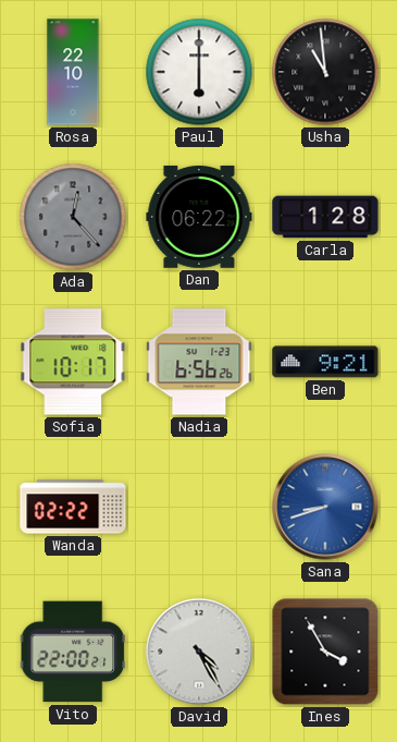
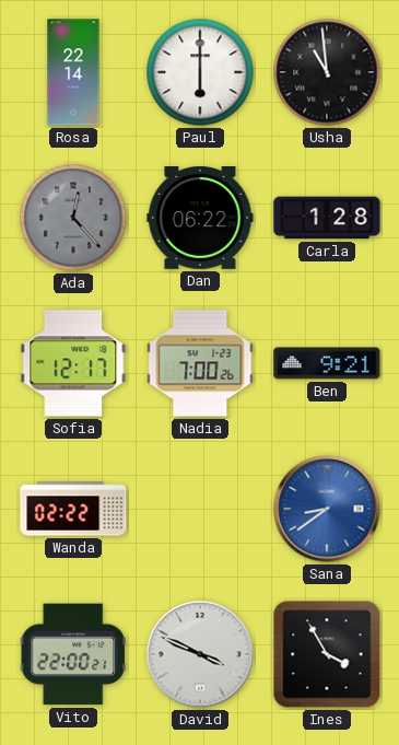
Rosa: 22:10 -> 22:14 (73, 72)
Sofia: 10:17 -> 12:17 (73, 363)
Nadia: 6:56 -> 7:00 (200, 363)
Sana: 8:42 -> 8:39 (327, 509)
David: 4:25 -> 3:49 (200, 654)
